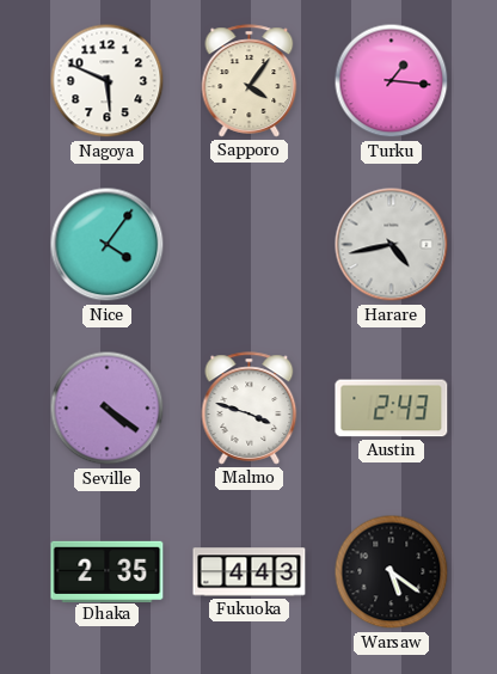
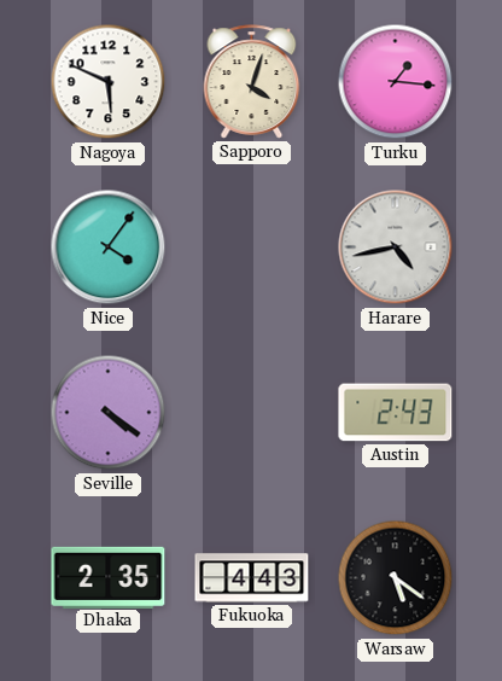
Sapporo: 4:06 -> 4:03 (252, 82)
Malmo: 3:48 -> none (250, 409)
